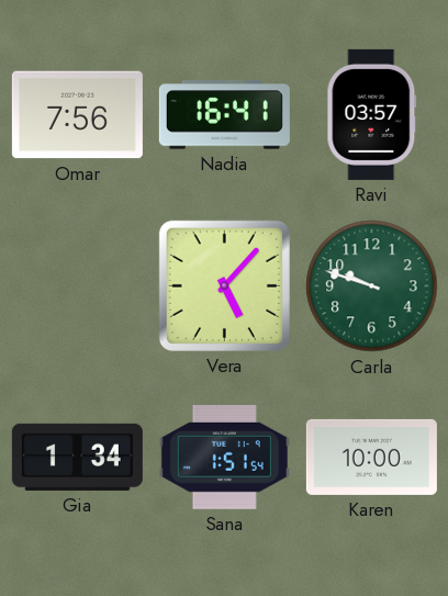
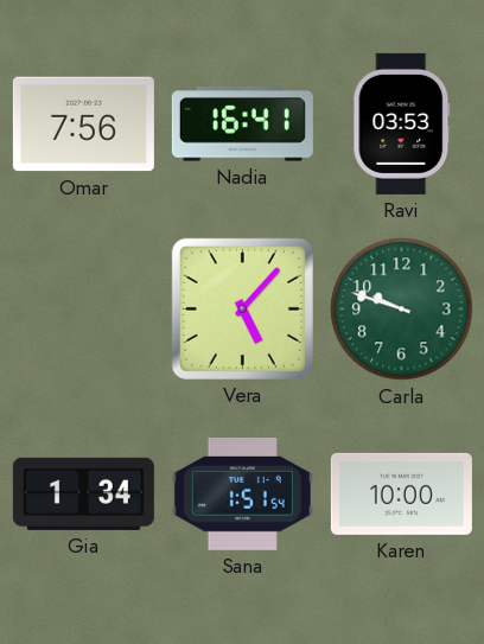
Ravi: 03:57 -> 03:53 (402, 123)
